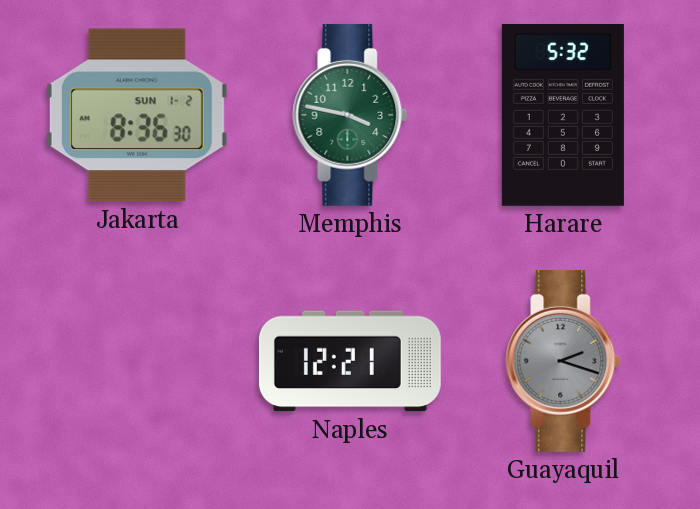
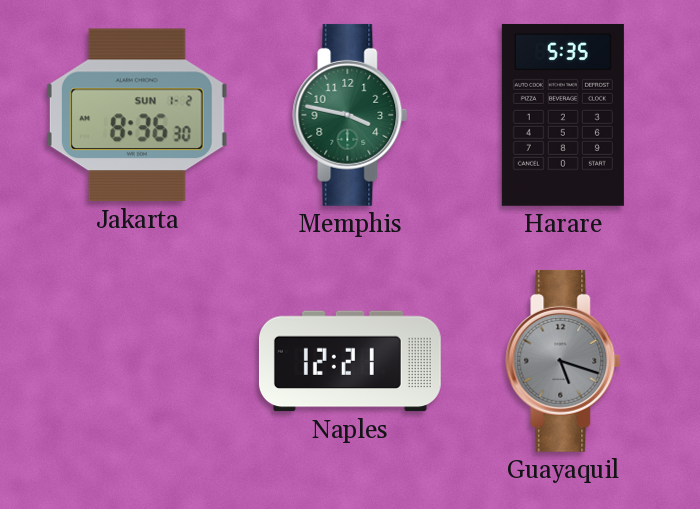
Harare: 5:32 -> 5:35 (563, 115)
Guayaquil: 2:18 -> 5:18 (563, 361)
